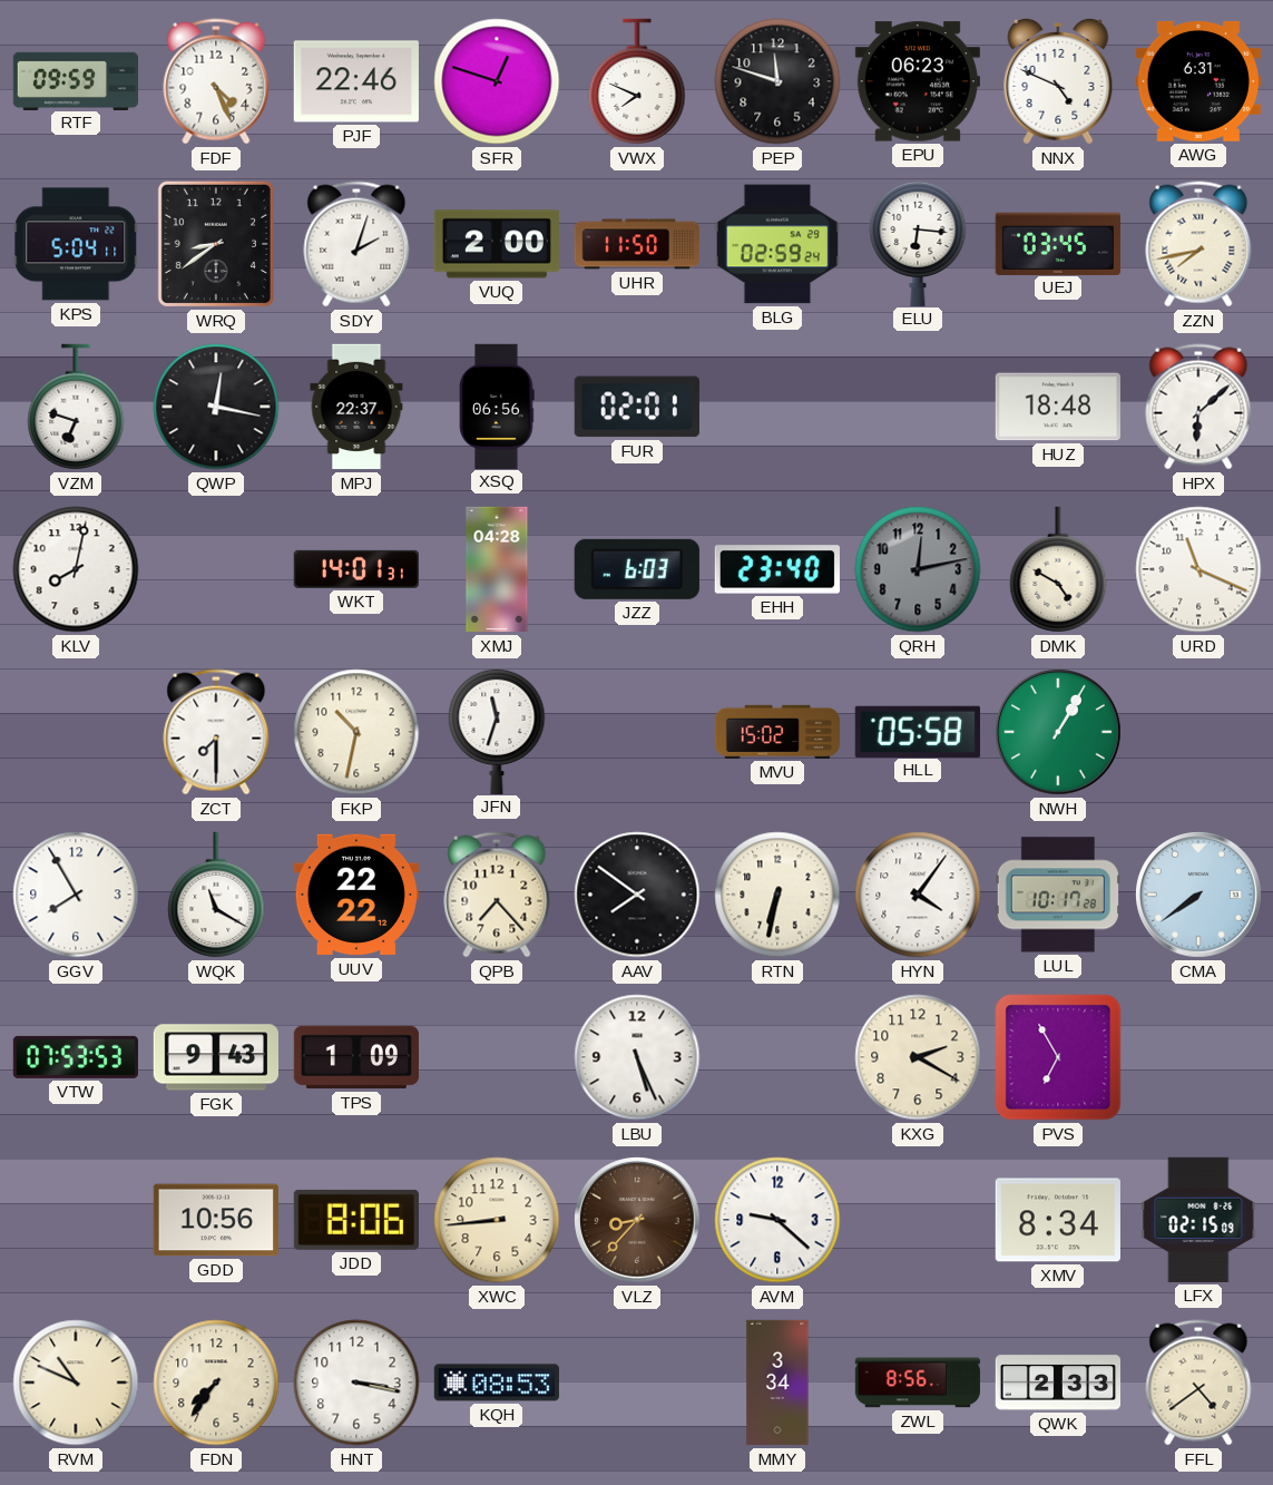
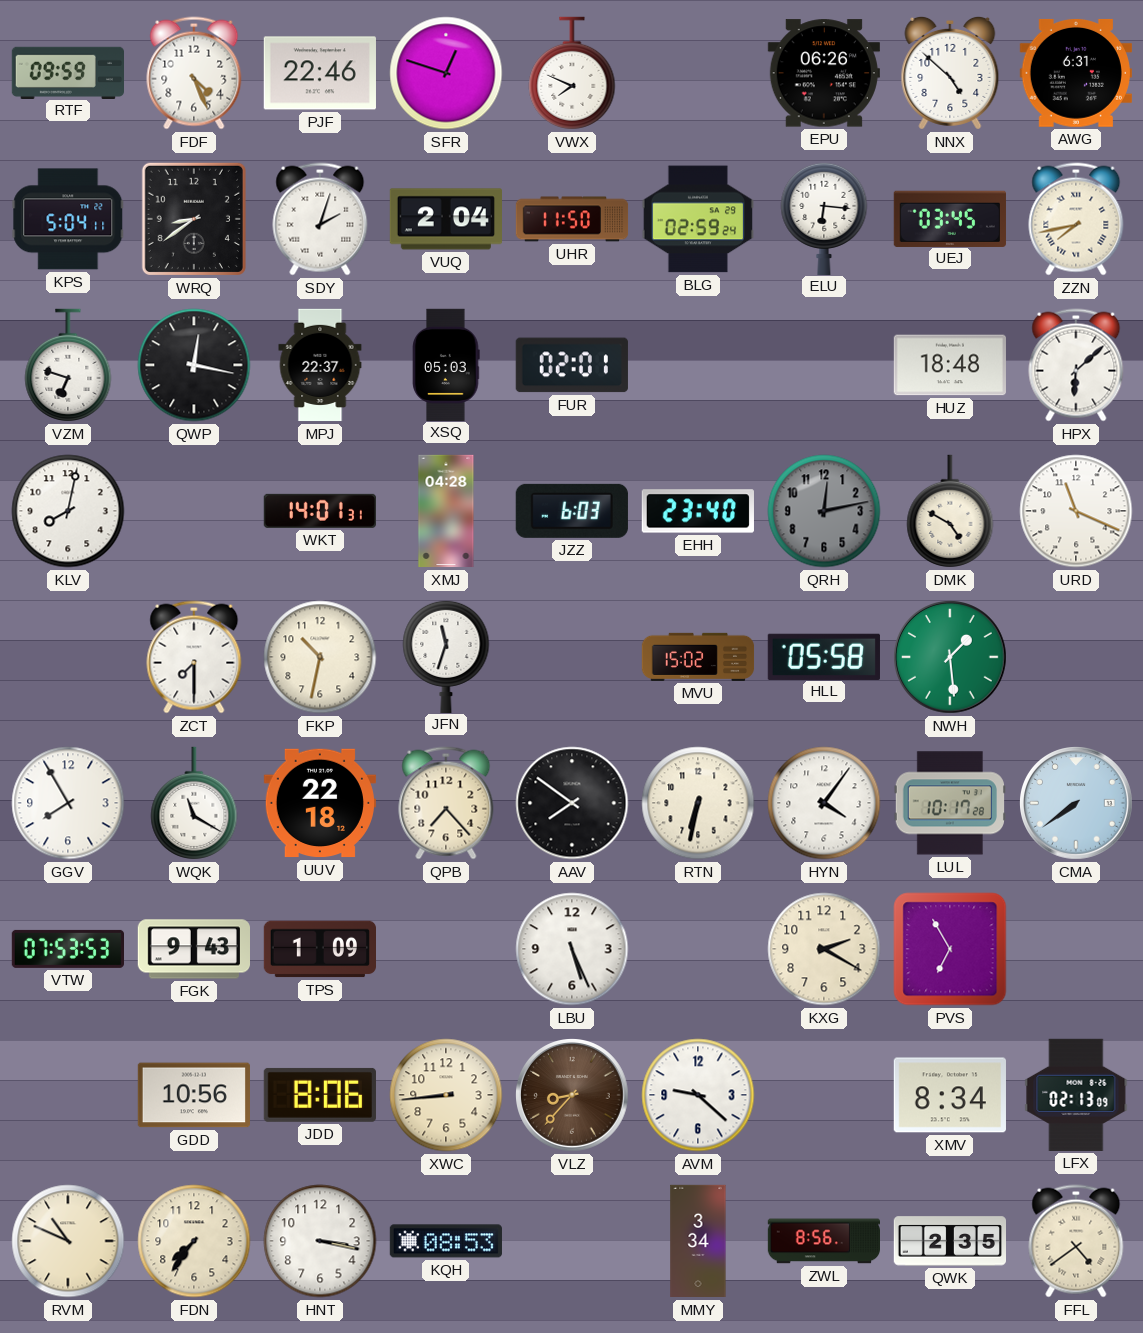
PEP: 11:48 -> none (777, 81)
EPU: 06:23 -> 06:26 (824, 73)
NNX: 4:49 -> 4:52 (950, 73)
VUQ: 2:00 -> 2:04 (445, 219)
XSQ: 06:56 -> 05:03 (446, 364)
NWH: 1:05 -> 1:29 (951, 658)
UUV: 22:22 -> 22:18 (319, 803)
LFX: 02:15 -> 02:13 (1076, 1095)
QWK: 2:33 -> 2:35 (949, 1241)
